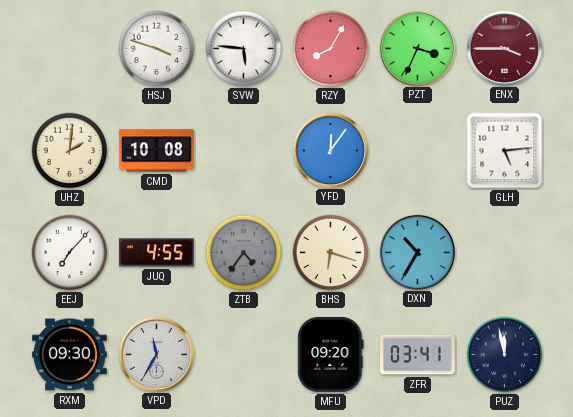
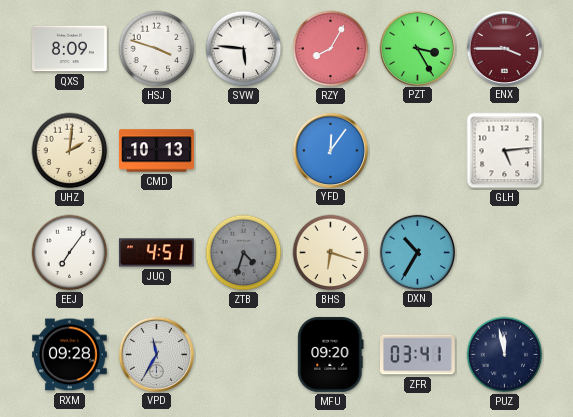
QXS: none -> 8:09 (70, 49)
PZT: 3:34 -> 3:25 (417, 48)
CMD: 10:08 -> 10:13 (157, 151)
EEJ: 7:07 -> 7:06 (70, 253)
JUQ: 4:55 -> 4:51 (156, 253)
ZTB: 4:36 -> 4:33 (244, 253)
RXM: 09:30 -> 09:28 (70, 355)
